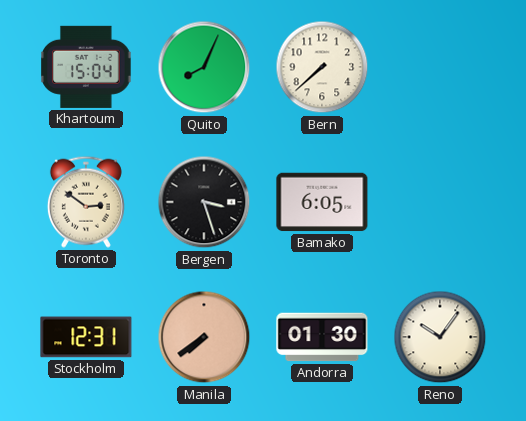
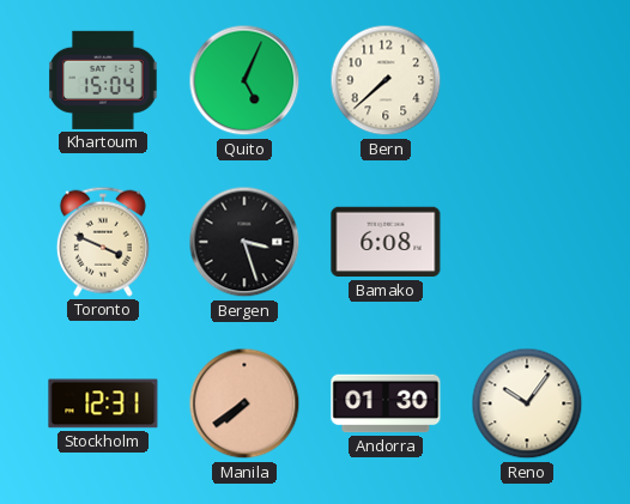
Quito: 8:04 -> 5:04 (244, 80)
Toronto: 2:51 -> 3:49 (103, 242)
Bamako: 6:05 -> 6:08 (386, 242)
